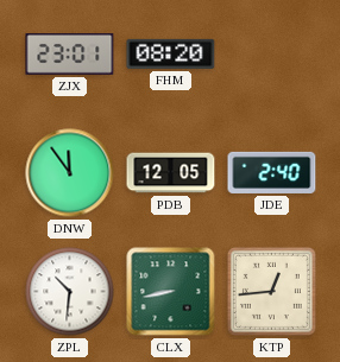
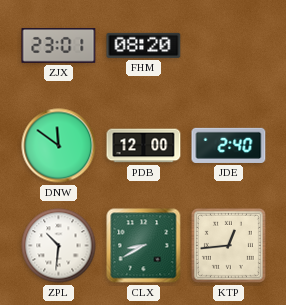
DNW: 11:54 -> 11:51 (59, 146)
PDB: 12:05 -> 12:00 (144, 146)
CLX: 8:43 -> 8:40 (144, 246)
